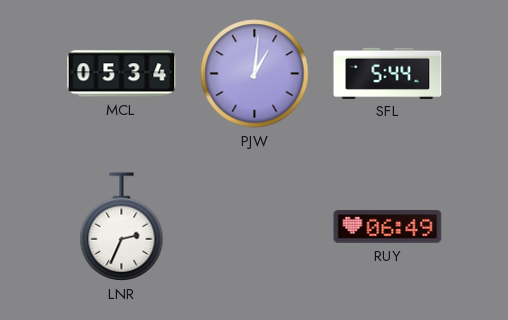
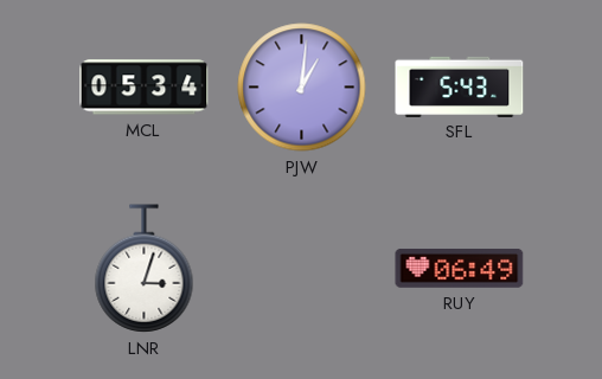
SFL: 5:44 -> 5:43 (460, 86)
LNR: 2:34 -> 3:03 (145, 269)
